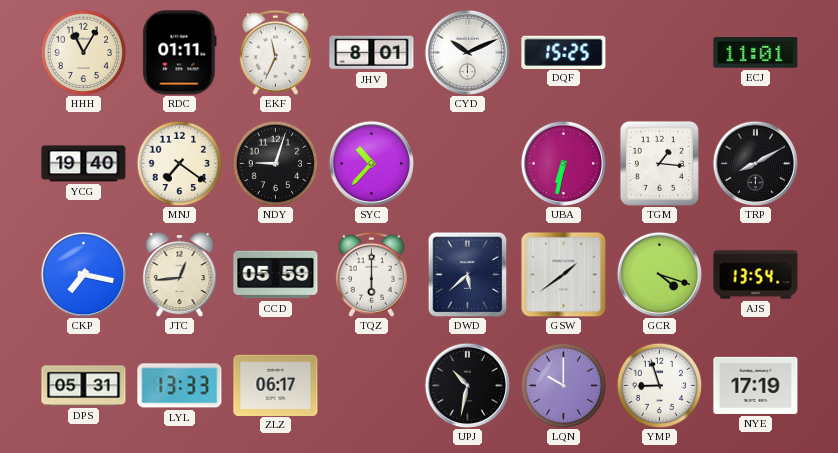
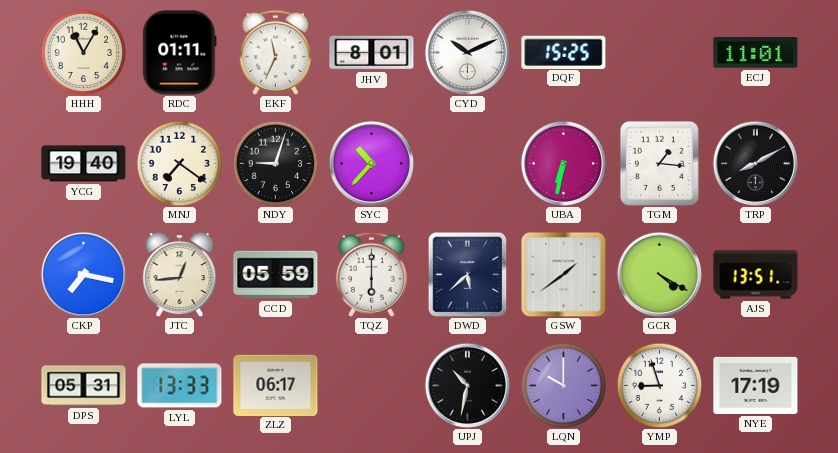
GCR: 4:18 -> 4:20 (659, 274)
AJS: 13:54 -> 13:51 (756, 275)
